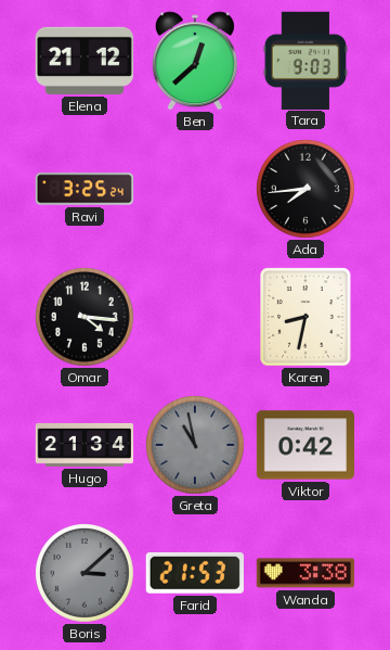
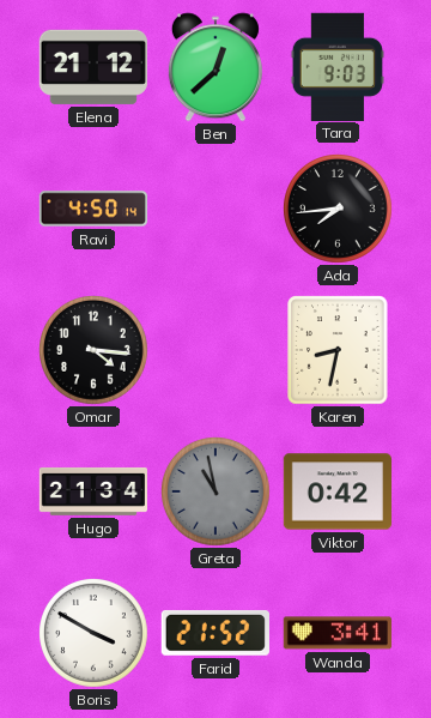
Ravi: 3:25 -> 4:50 (93, 209)
Boris: 3:08 -> 3:50 (95, 634)
Boris dial: grey -> white (95, 634)
Farid: 21:53 -> 21:52 (215, 633)
Wanda: 3:38 -> 3:41 (336, 633)
